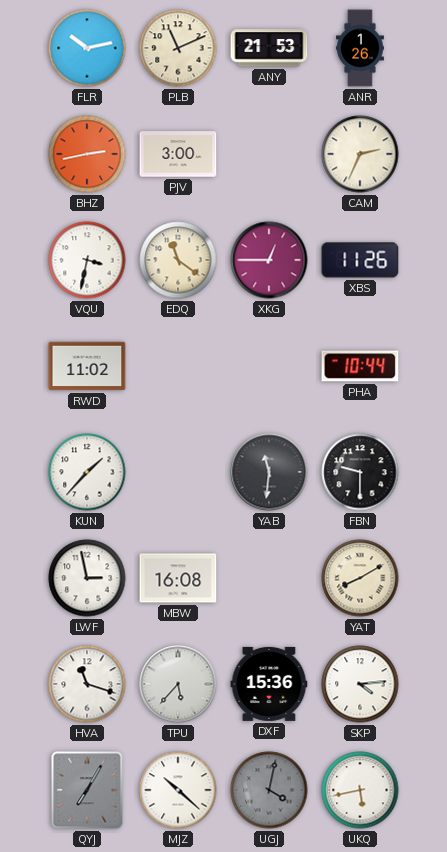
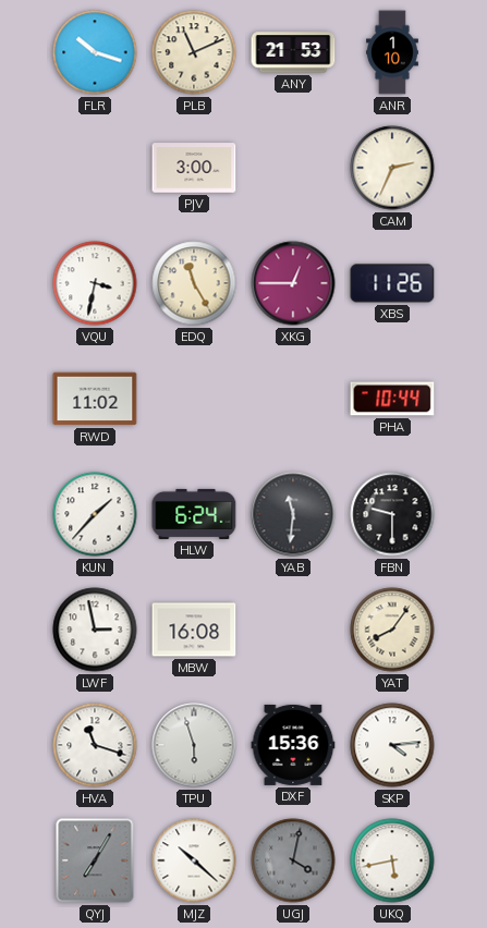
FLR: 10:13 -> 10:18 (95, 52)
ANR: 1:26 -> 1:10 (392, 52)
BHZ: 2:43 -> none (87, 154)
EDQ: 11:21 -> 11:25 (194, 283)
HLW: none -> 6:24 (194, 514)
YAT: 8:10 -> 8:06 (392, 630)
TPU: 5:37 -> 5:57 (194, 745)
